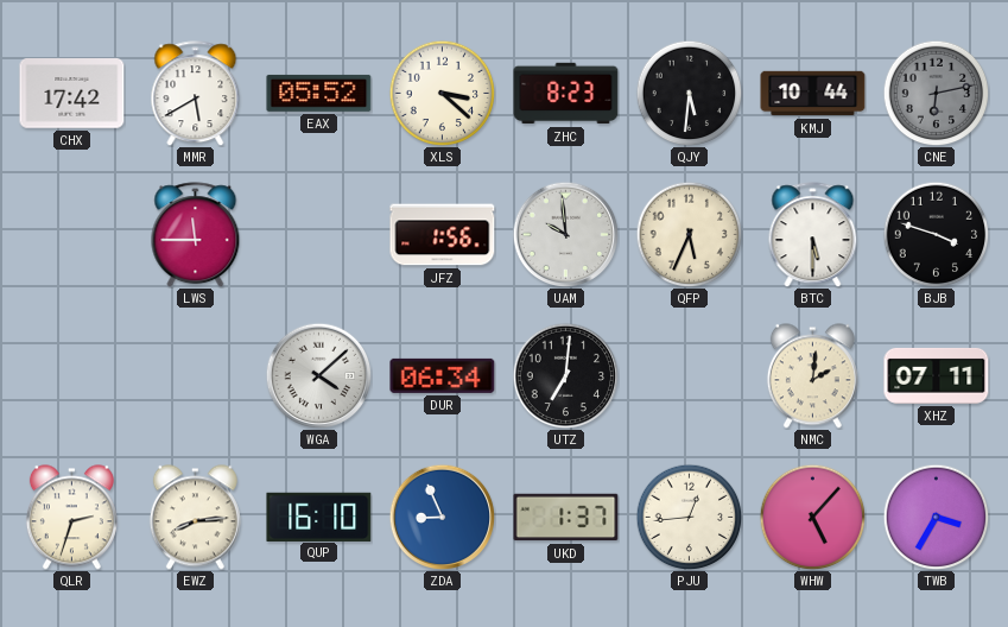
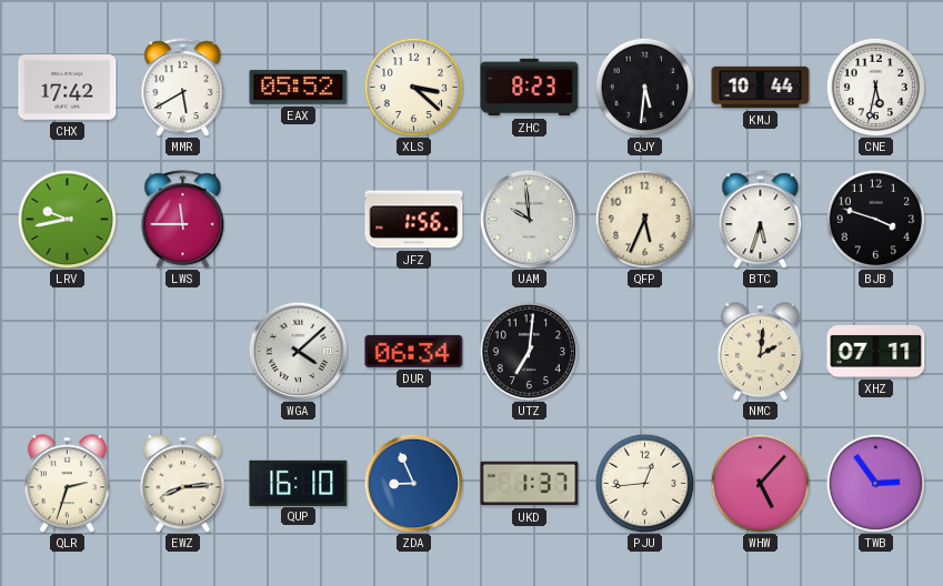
CNE: 6:13 -> 5:32 (875, 87)
CNE dial: grey -> white (875, 87)
LRV: none -> 9:43 (67, 219)
BTC: 5:30 -> 5:33 (761, 220)
TWB: 3:35 -> 2:54 (875, 483)
